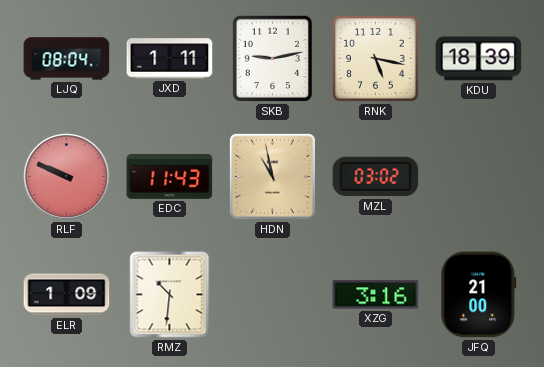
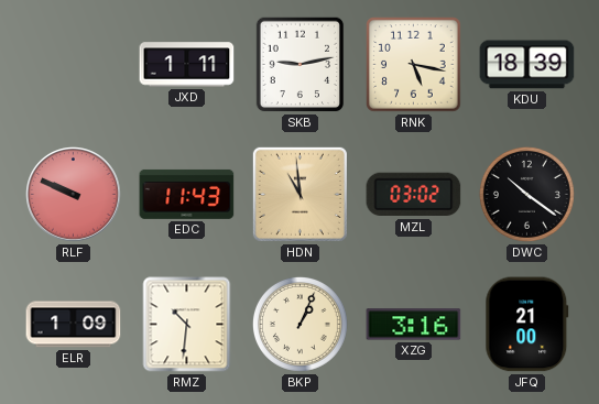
LJQ: 08:04 -> none (67, 59)
HDN: 10:58 -> 10:59 (299, 194)
DWC: none -> 10:21 (526, 194)
BKP: none -> 1:04 (299, 324)
